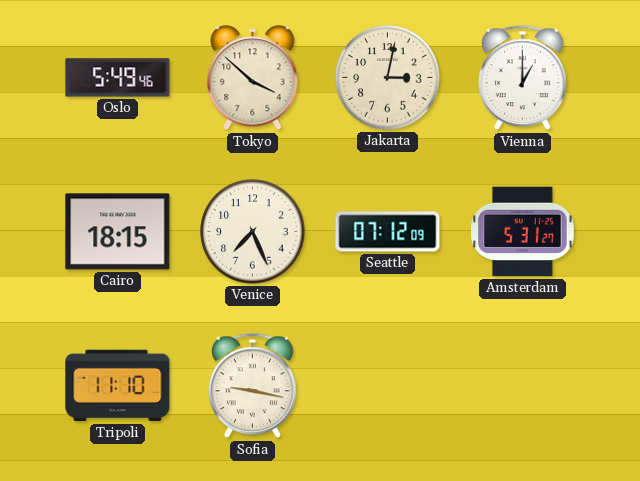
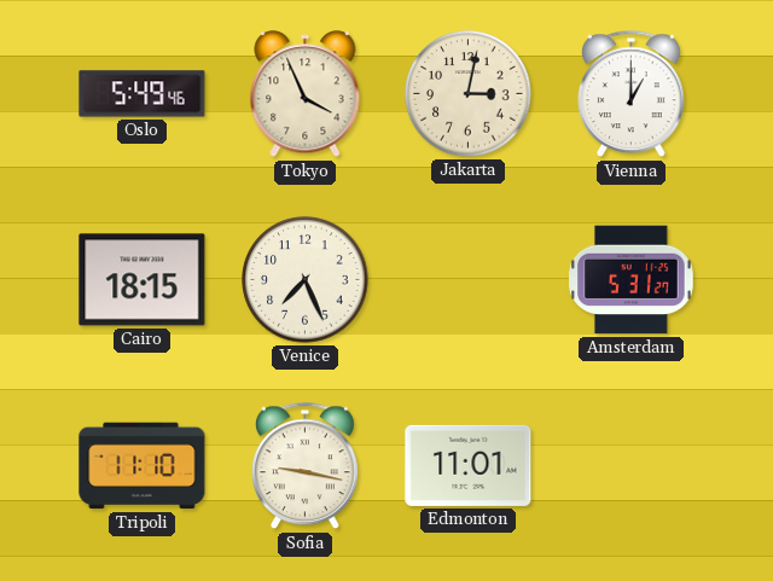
Tokyo: 3:52 -> 3:56 (306, 94)
Seattle: 07:12 -> none (388, 232)
Edmonton: none -> 11:01 (469, 465)
